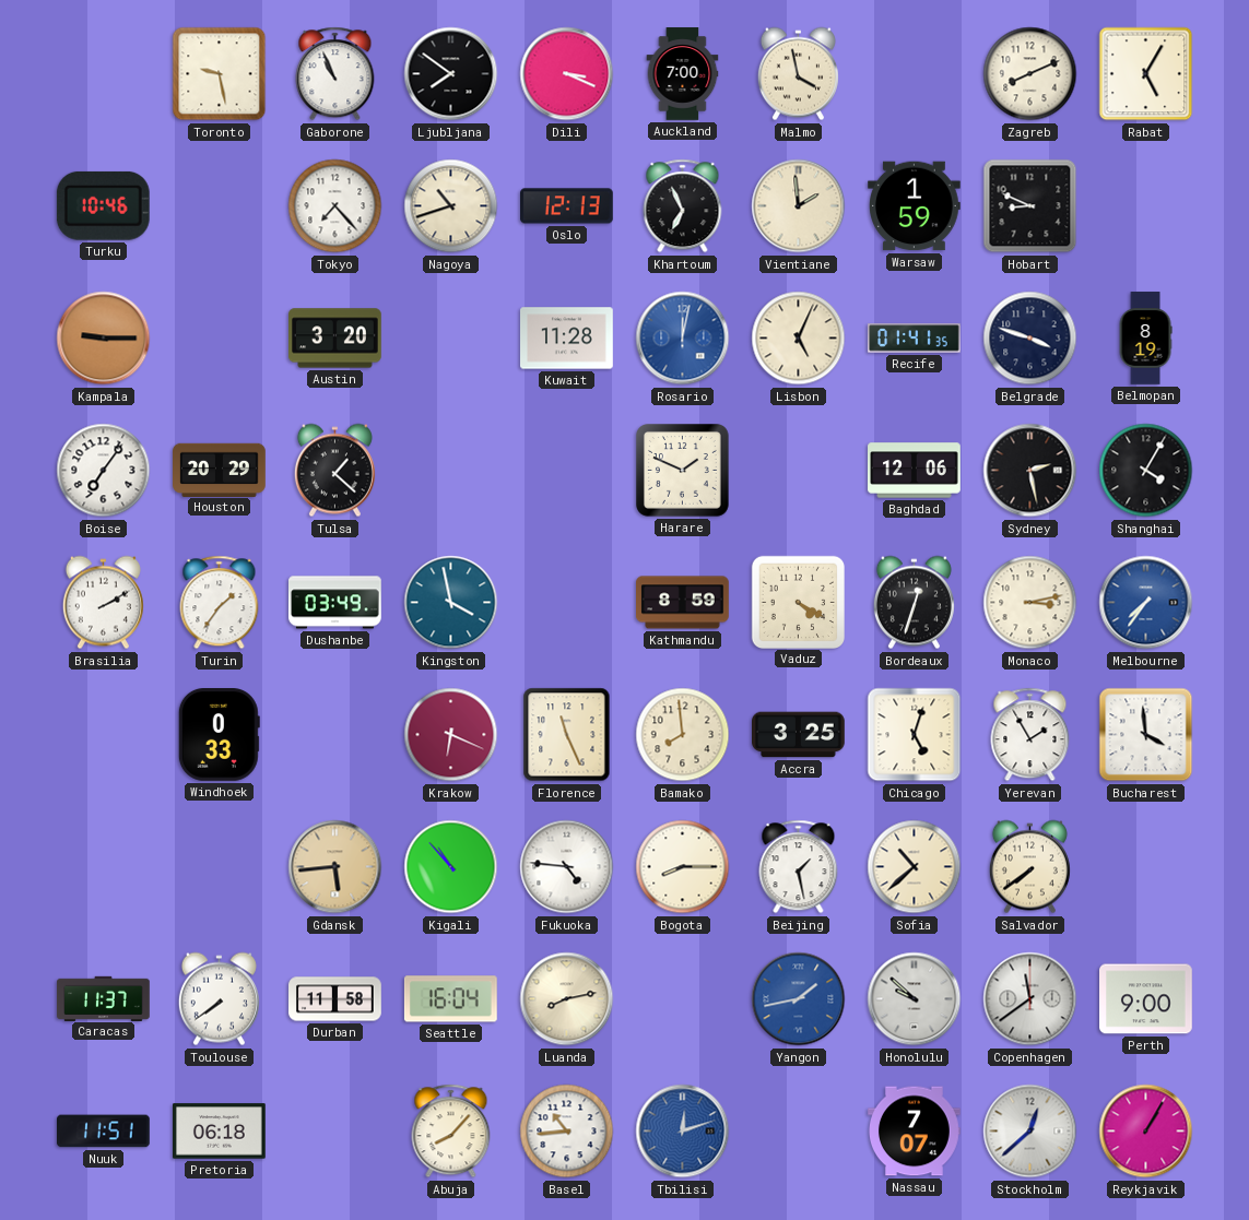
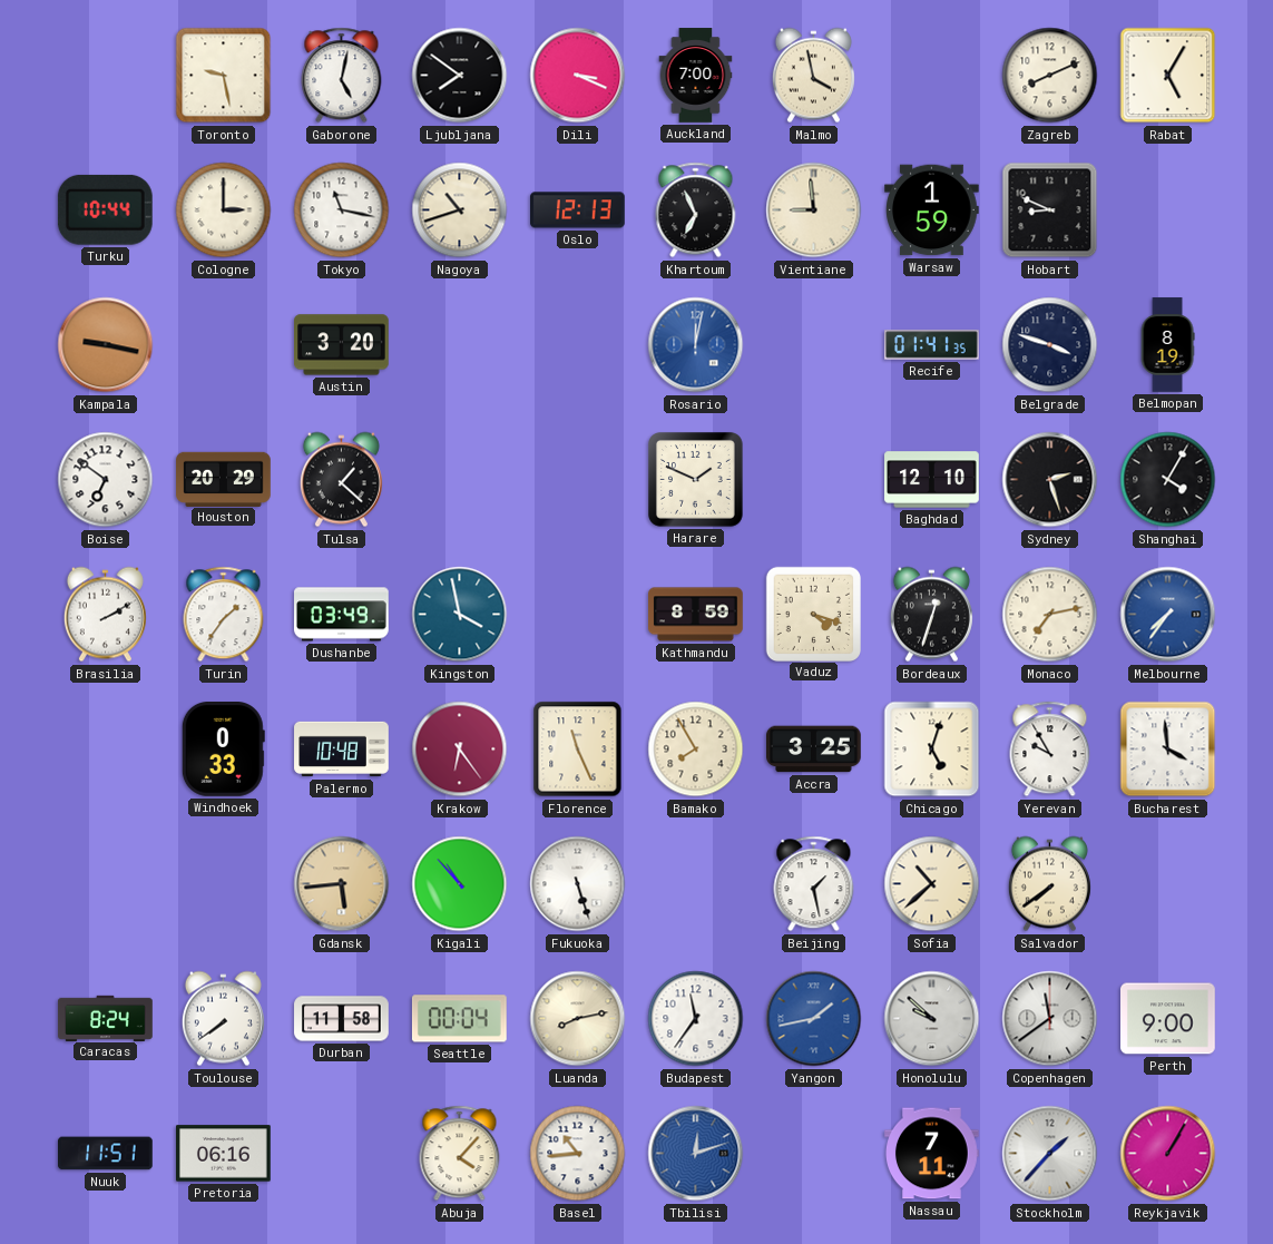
Gaborone: 10:56 -> 5:02 (342, 76)
Turku: 10:46 -> 10:44 (105, 209)
Cologne: none -> 3:00 (224, 210)
Tokyo: 7:23 -> 11:17 (342, 210)
Vientiane: 1:59 -> 8:59 (814, 210)
Kampala: 9:15 -> 9:17 (106, 345)
Kuwait: 11:28 -> none (567, 339)
Lisbon: 5:04 -> none (799, 339)
Boise: 7:06 -> 6:51 (106, 480)
Baghdad: 12:06 -> 12:10 (932, 480)
Sydney: 2:28 -> 2:27 (1050, 480)
Vaduz: 4:20 -> 4:18 (813, 614)
Monaco: 3:13 -> 7:13 (1050, 615)
Palermo: none -> 10:48 (342, 750)
Krakow: 6:19 -> 6:24 (460, 750)
Bamako: 7:59 -> 7:55 (696, 750)
Yerevan: 1:55 -> 9:55 (1050, 750)
Fukuoka: 4:46 -> 5:27 (578, 884)
Bogota: 8:15 -> none (683, 867)
Caracas: 11:37 -> 8:24 (106, 1018)
Seattle: 16:04 -> 00:04 (459, 1019)
Budapest: none -> 11:36 (696, 1019)
Pretoria: 06:18 -> 06:16 (224, 1154)
Abuja: 8:07 -> 4:07 (460, 1154)
Nassau: 7:07 -> 7:11 (932, 1154)
Stockholm: 12:38 -> 1:37 (1050, 1154)
